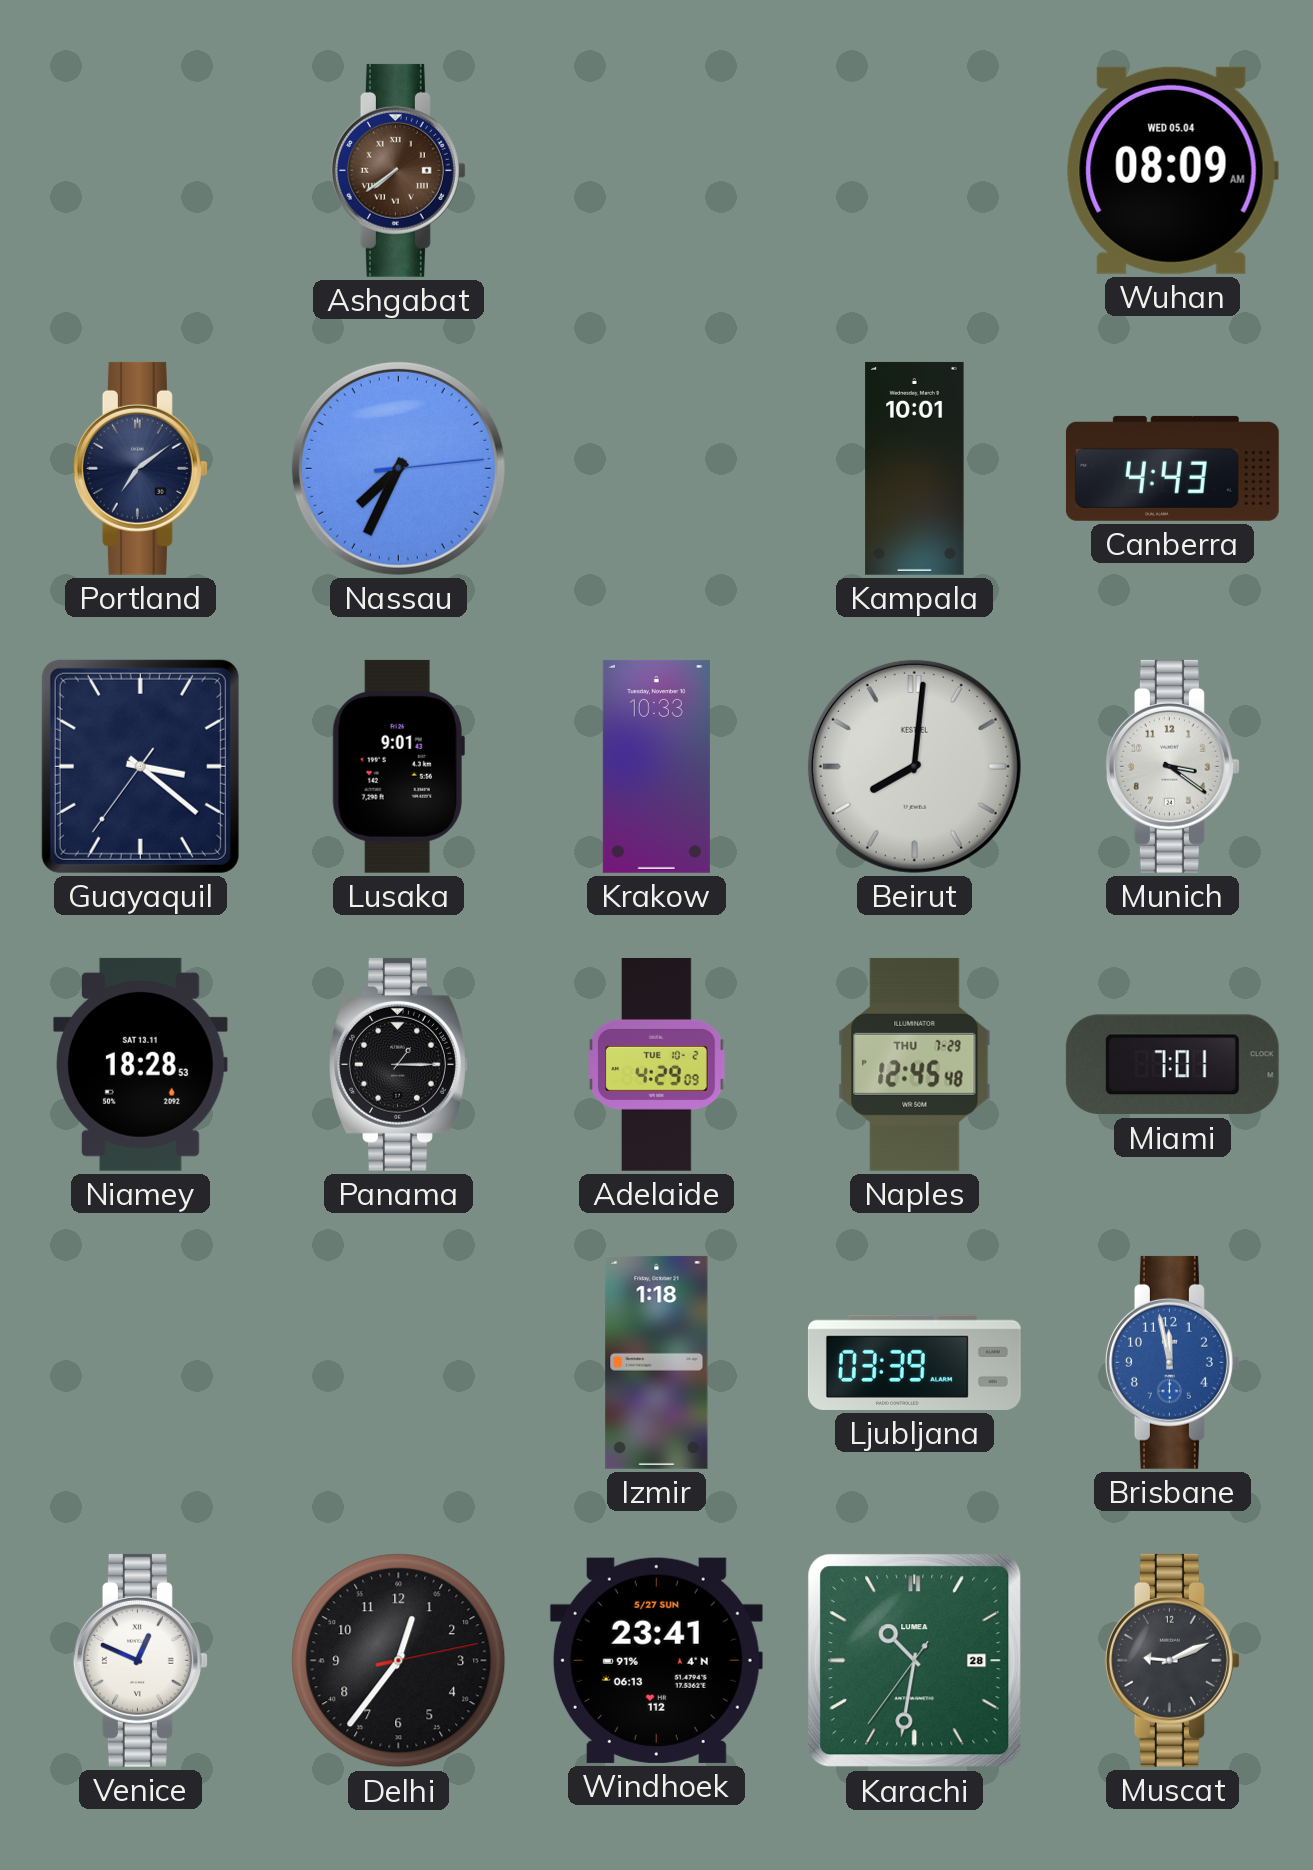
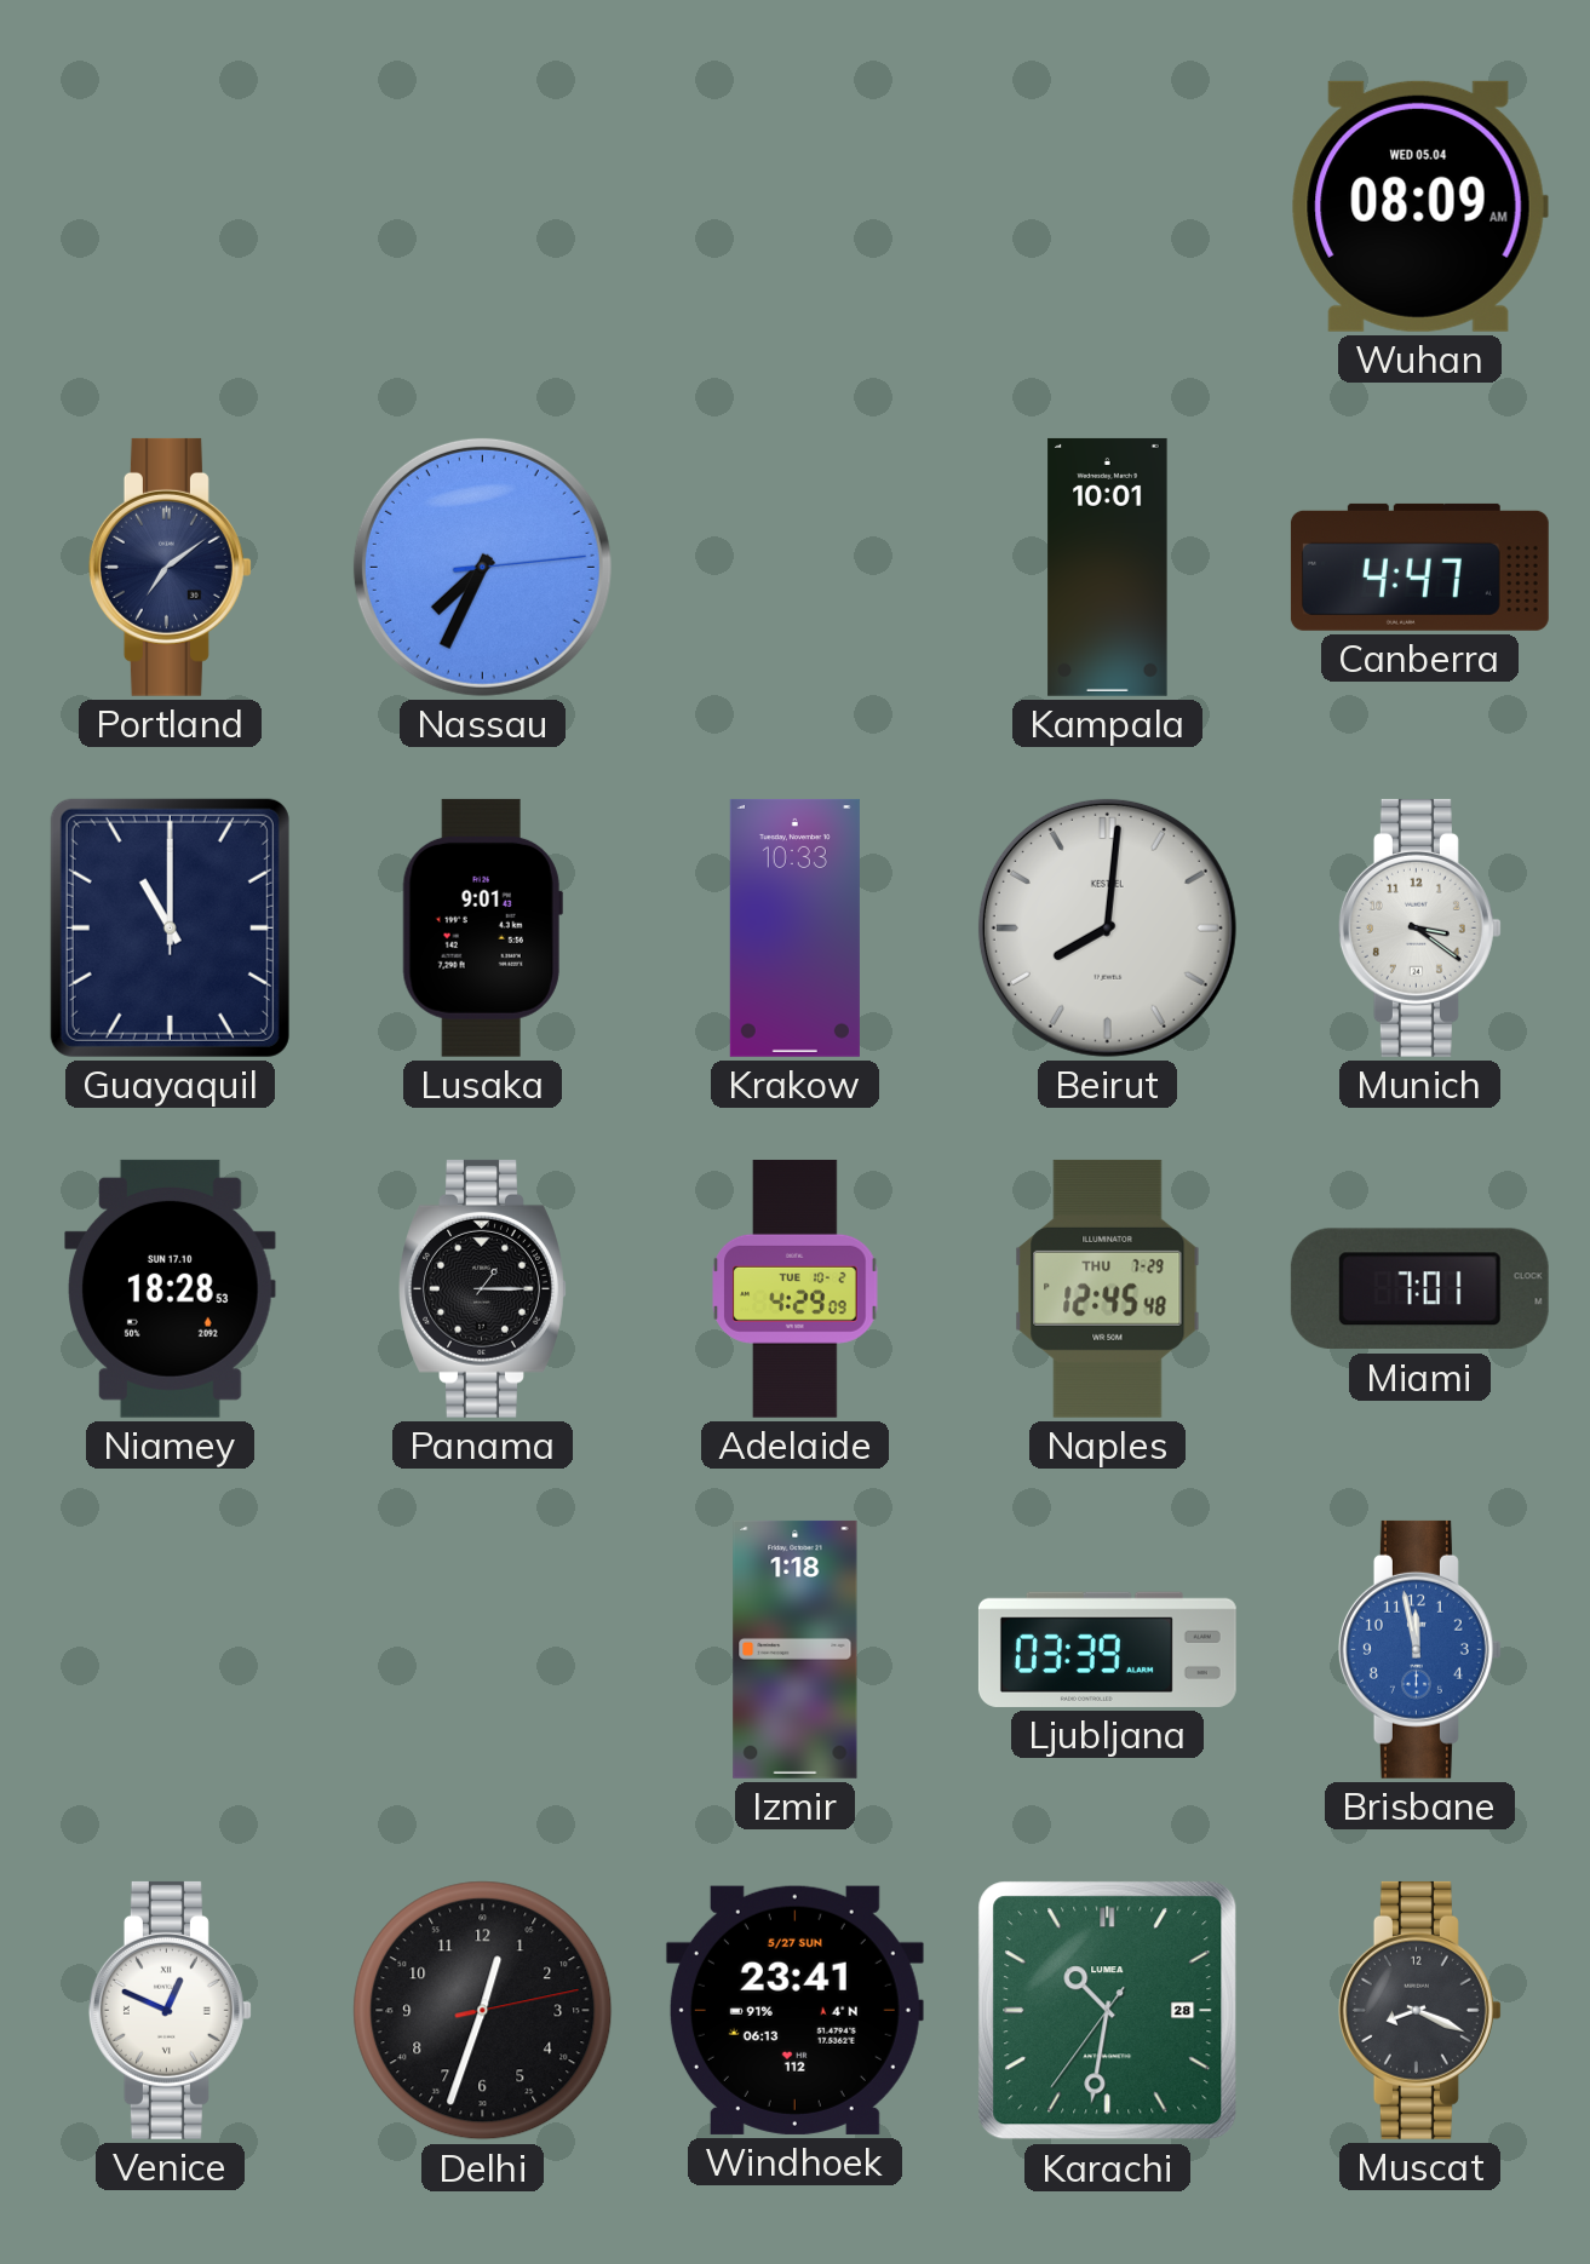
Ashgabat: 7:39 -> none (398, 170)
Canberra: 4:43 -> 4:47 (1419, 567)
Guayaquil: 3:21 -> 11:00 (170, 927)
Niamey date: SAT 13.11 -> SUN 17.10 (171, 1288)
Delhi: 12:36 -> 12:33 (483, 2011)
Muscat: 9:11 -> 8:19 (1419, 2010)
